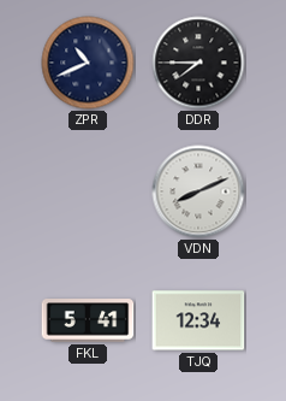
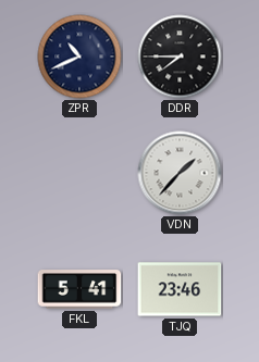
VDN: 8:11 -> 1:37 (180, 173)
TJQ: 12:34 -> 23:46 (180, 289)
